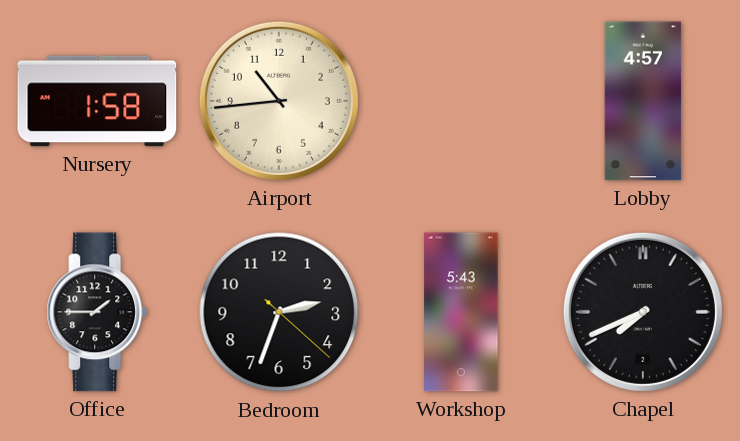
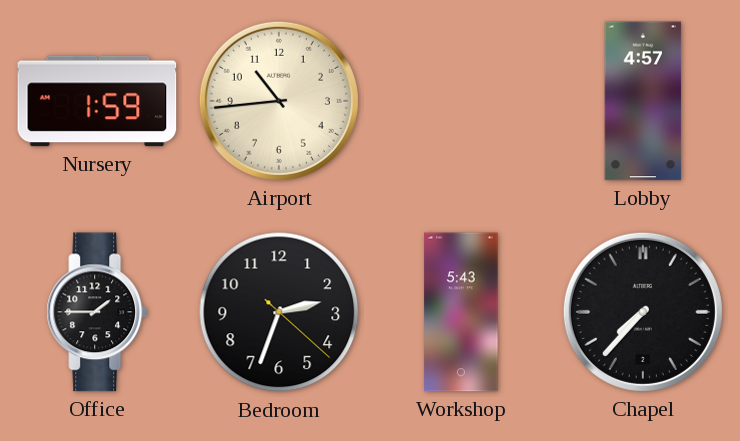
Nursery: 1:58 -> 1:59 (97, 101)
Chapel: 7:41 -> 7:37 (643, 312)
